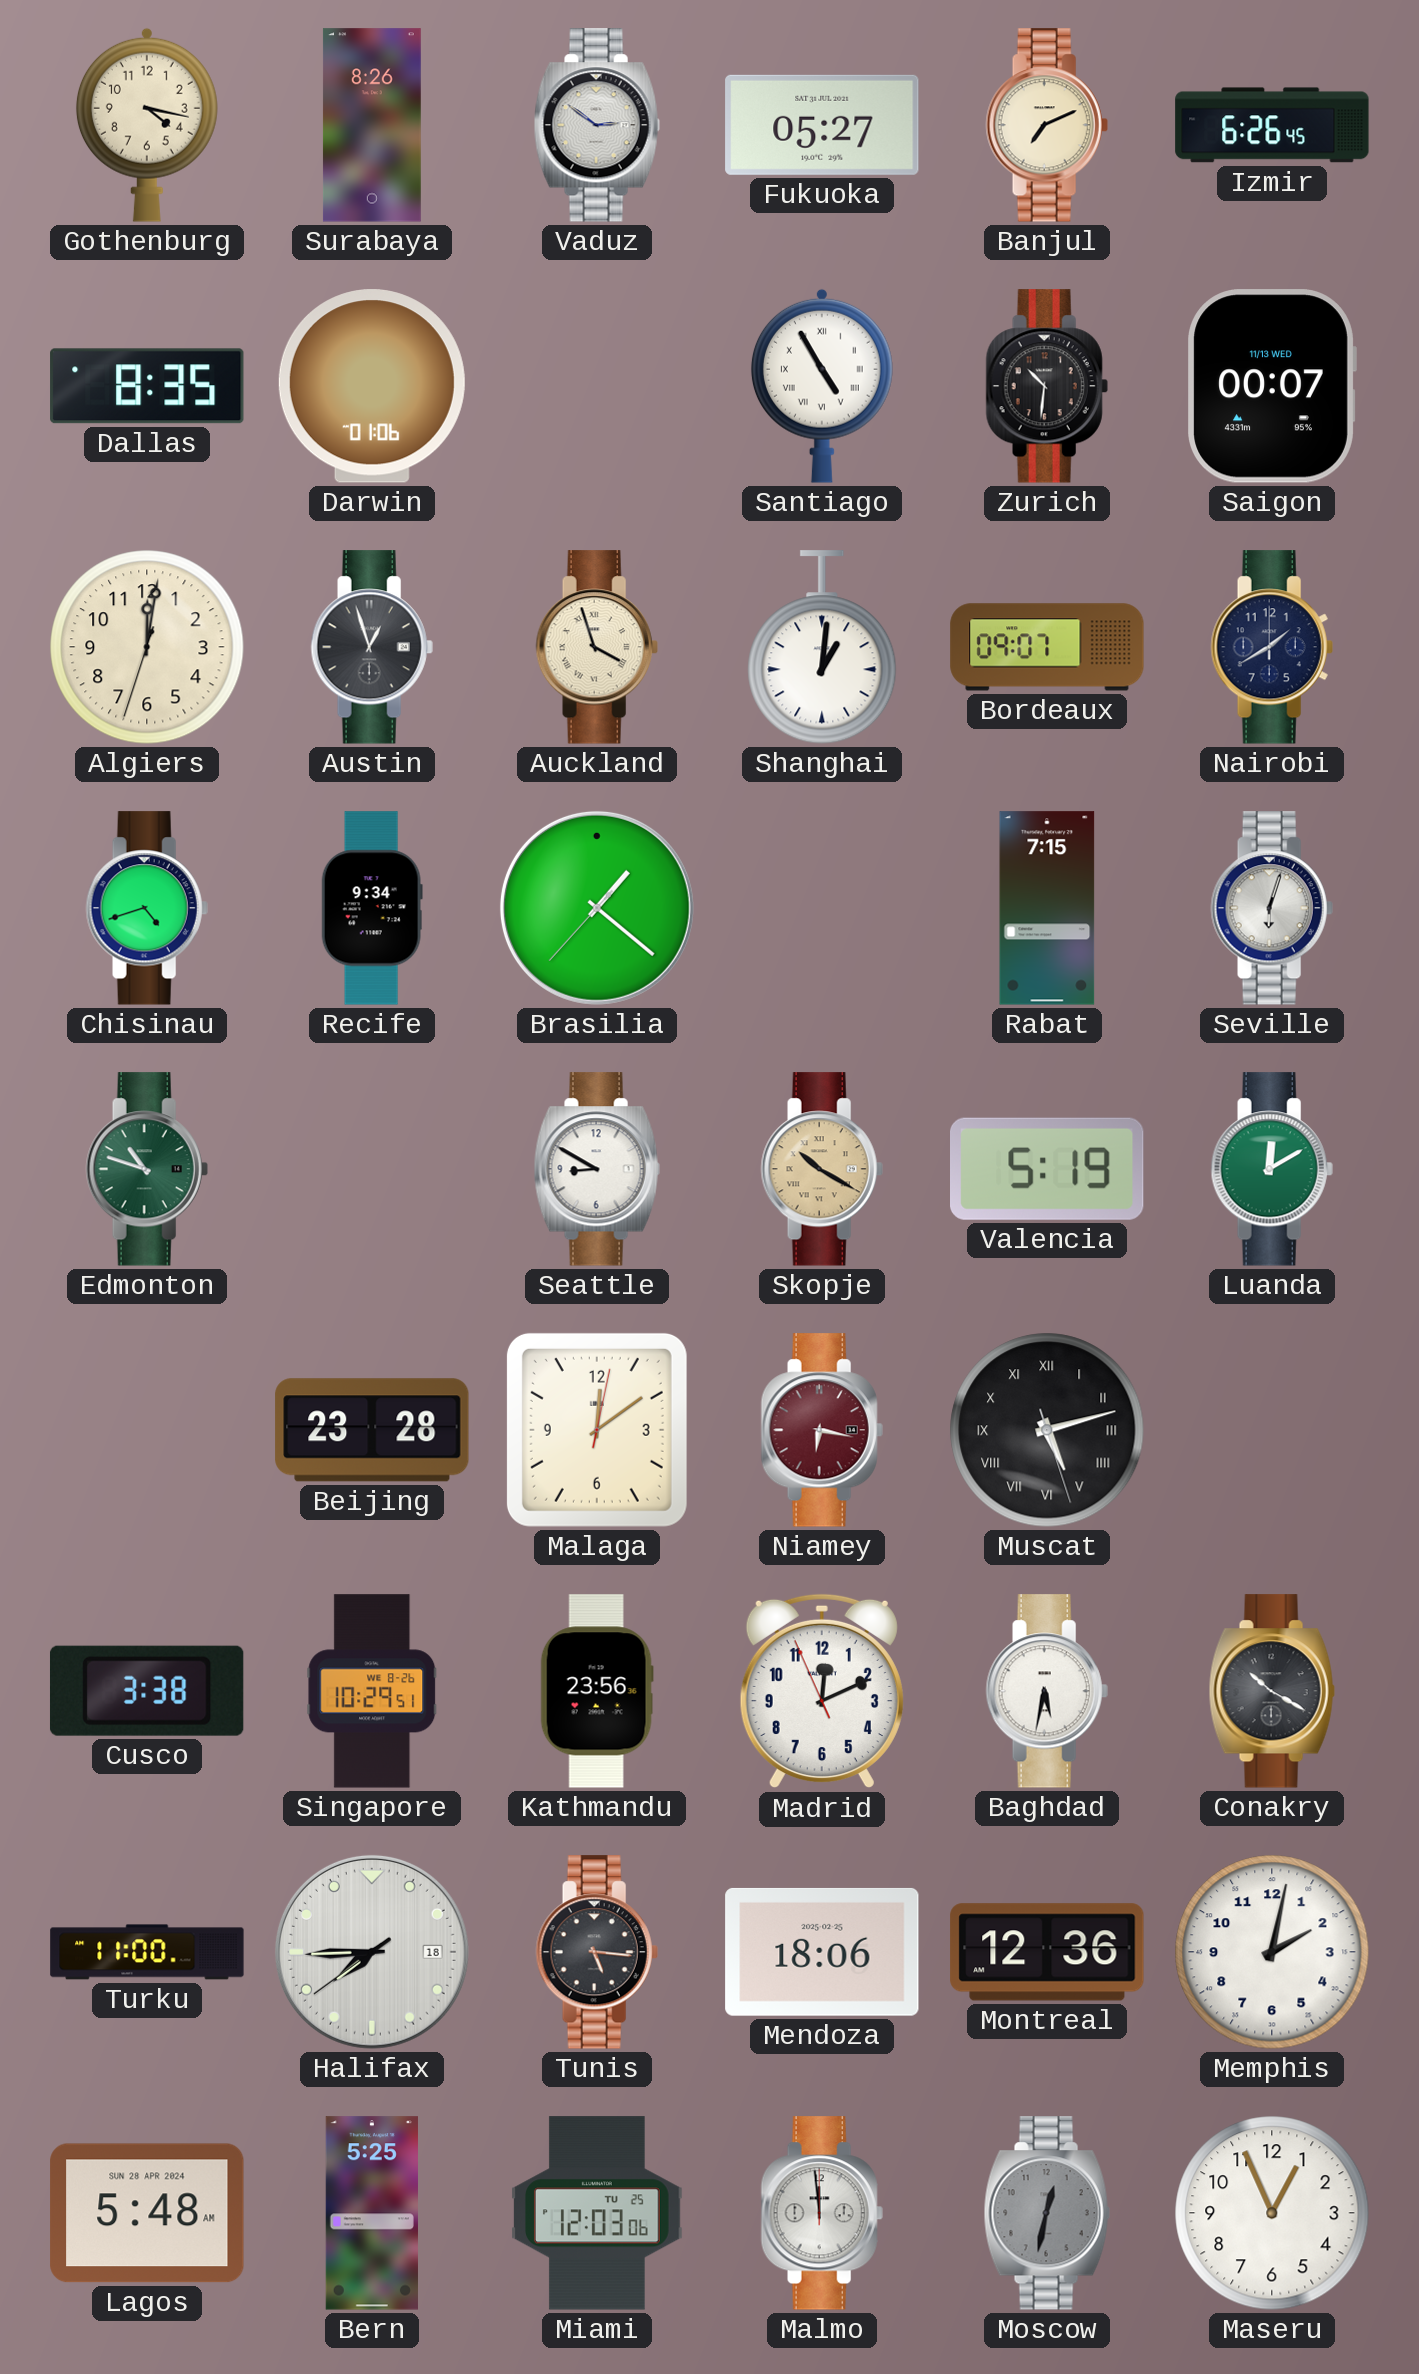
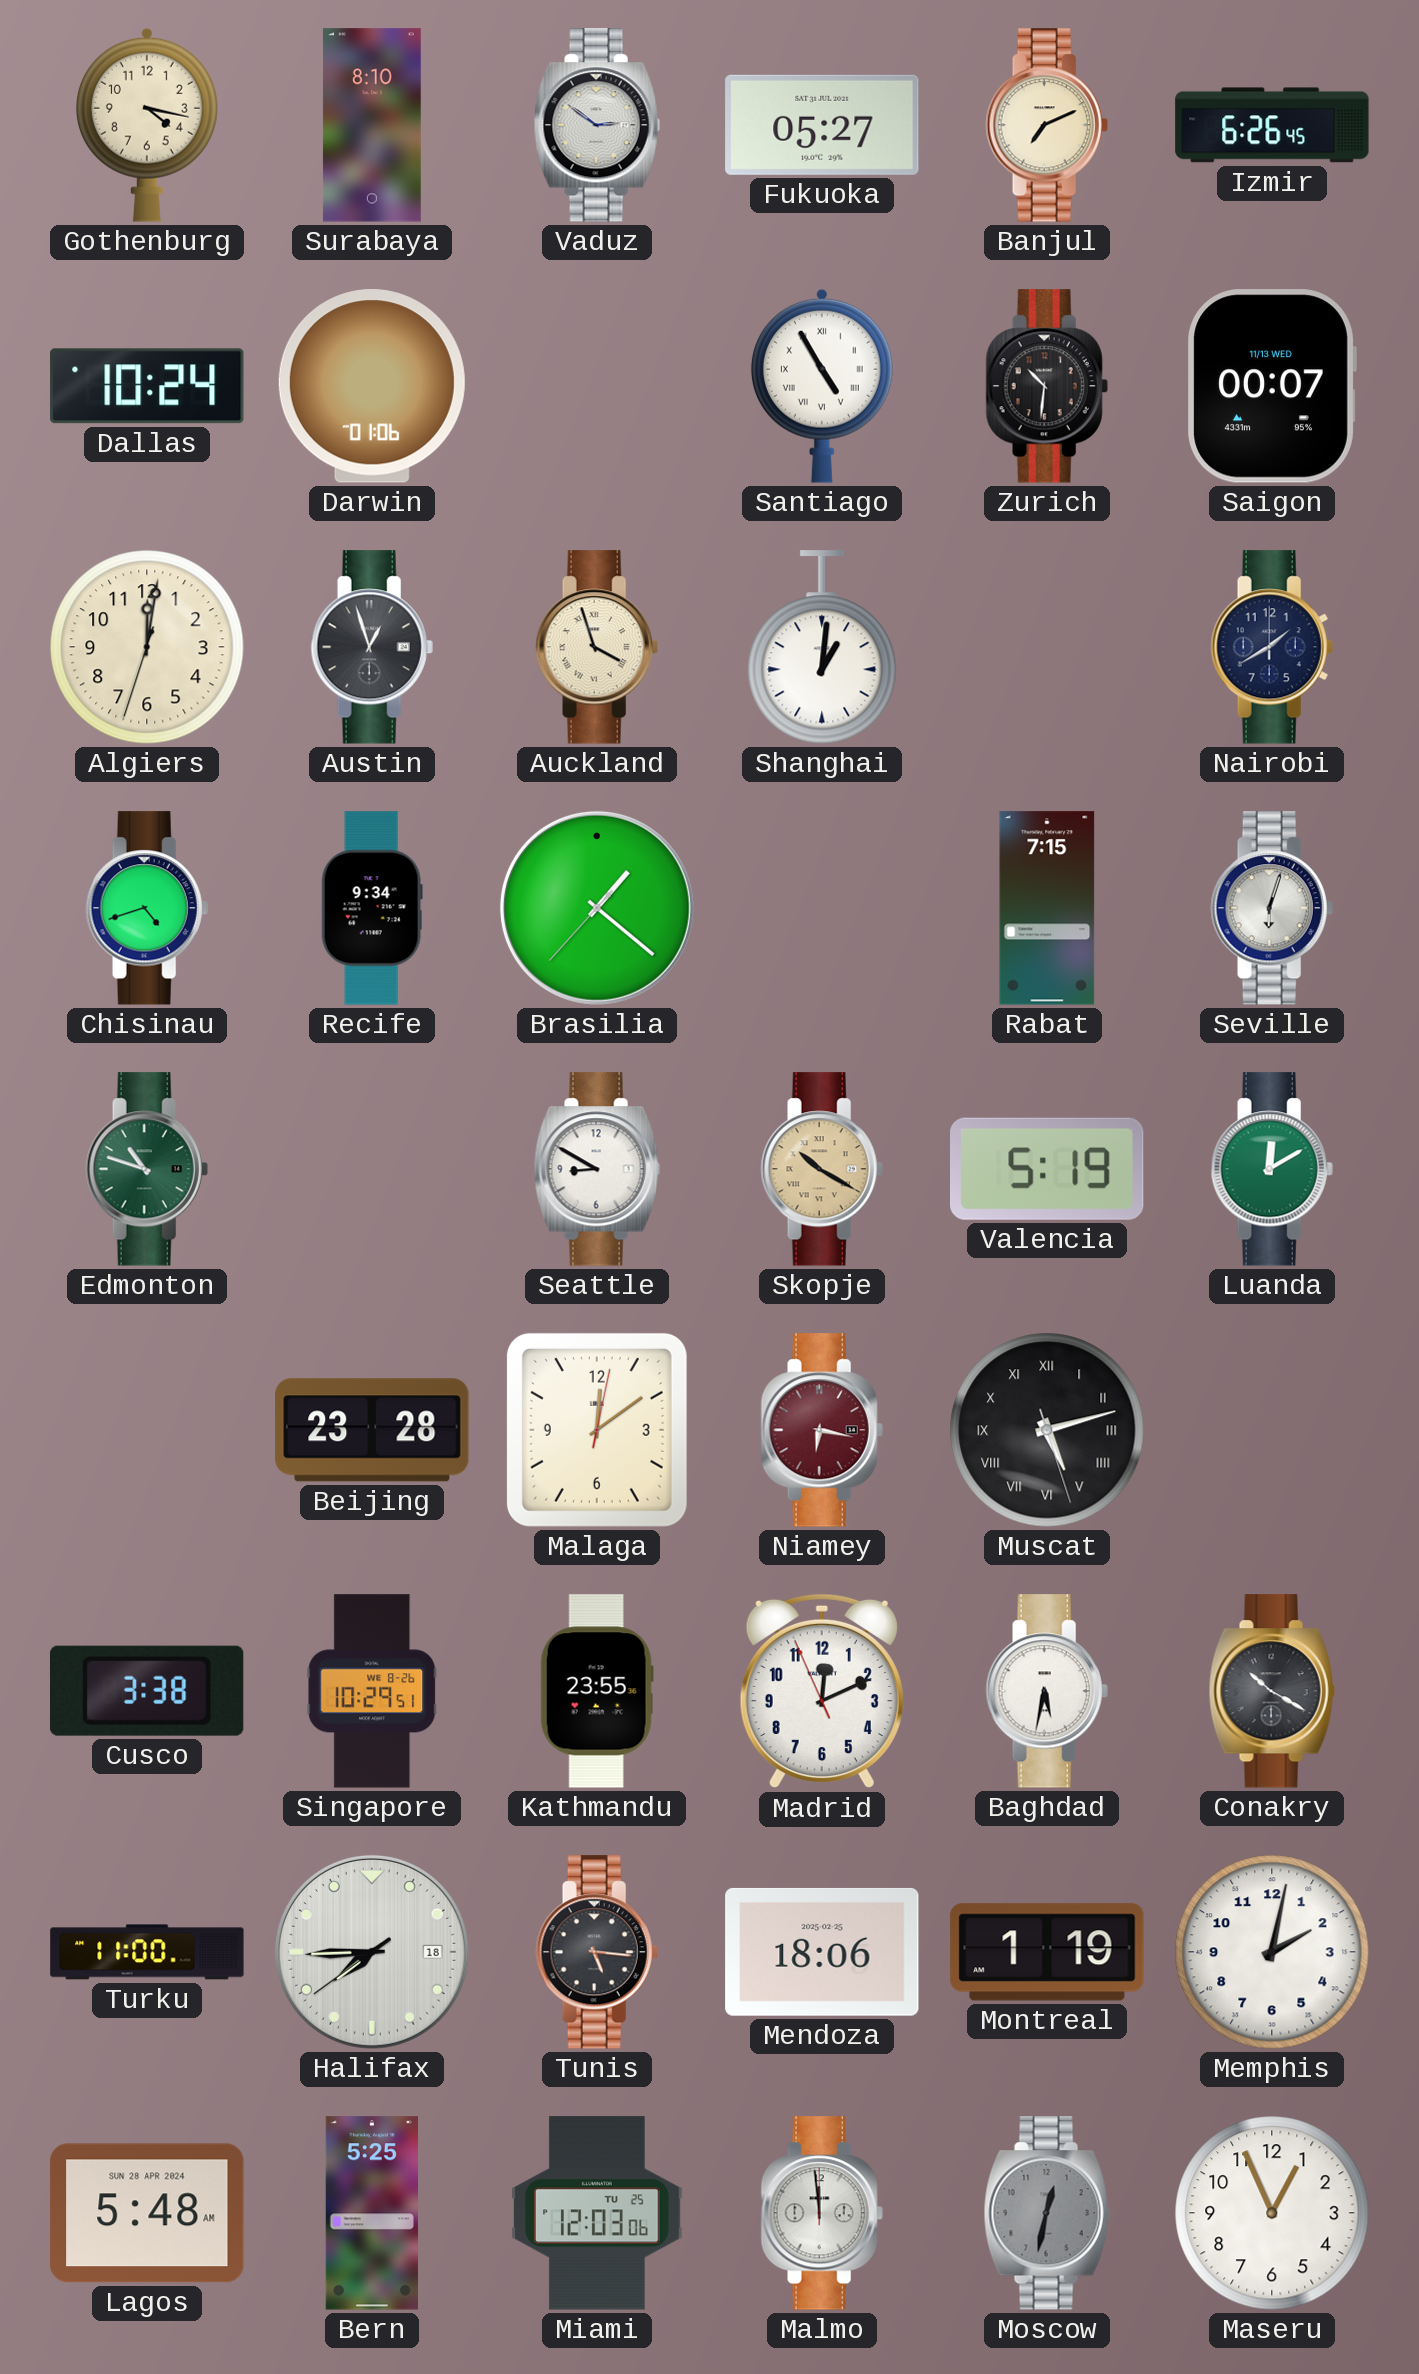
Surabaya: 8:26 -> 8:10 (372, 125)
Dallas: 8:35 -> 10:24 (147, 386)
Bordeaux: 09:07 -> none (1047, 647)
Kathmandu: 23:56 -> 23:55 (597, 1691)
Montreal: 12:36 -> 1:19 (1047, 1952)
